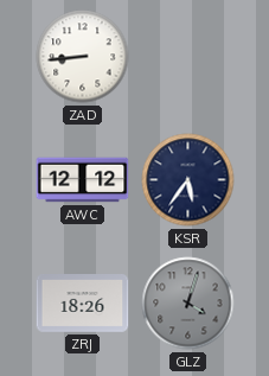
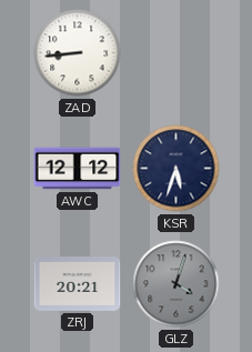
KSR: 5:36 -> 5:33 (177, 169)
ZRJ: 18:26 -> 20:21 (78, 284)
